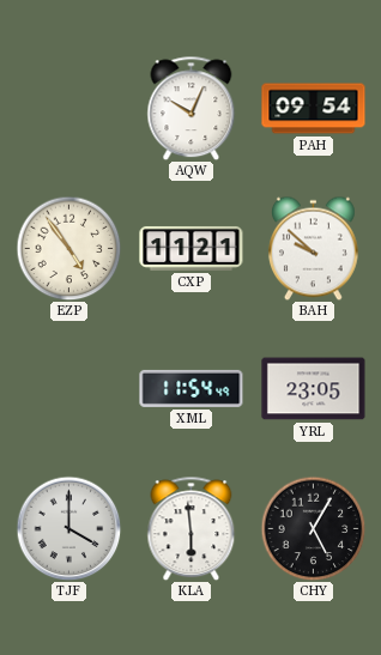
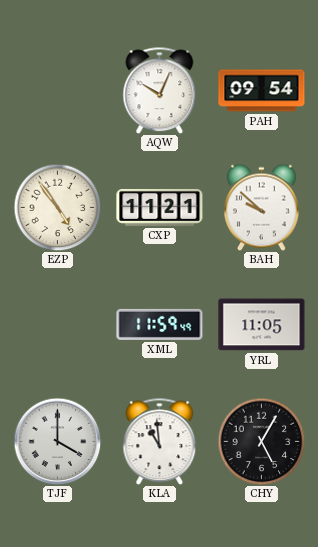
XML: 11:54 -> 11:59 (160, 324)
YRL: 23:05 -> 11:05 (262, 325)
KLA: 5:59 -> 10:59 (160, 441)
